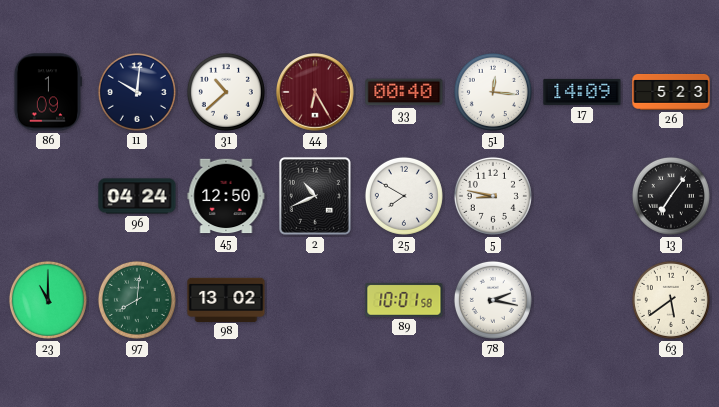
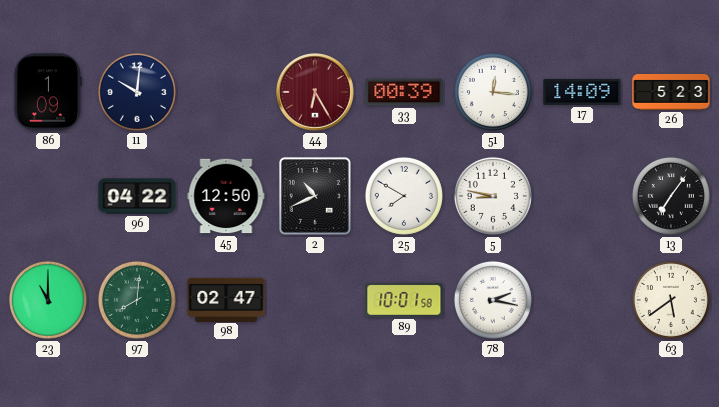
31: 10:38 -> none (226, 92)
33: 00:40 -> 00:39 (404, 92)
96: 04:24 -> 04:22 (137, 196)
98: 13:02 -> 02:47 (226, 299)
